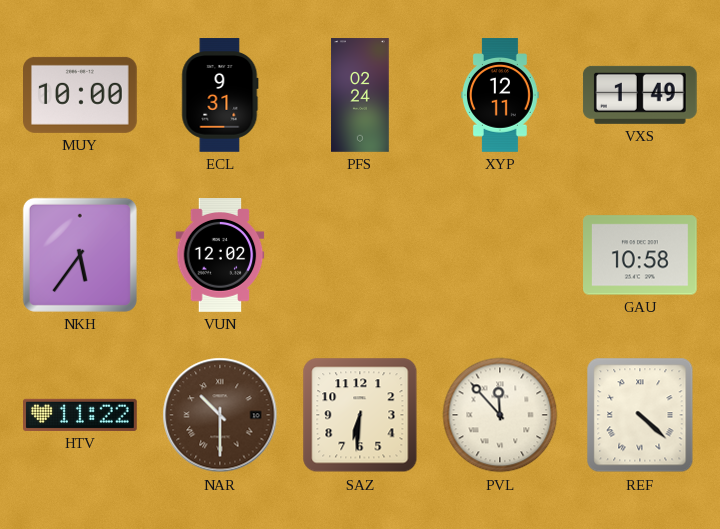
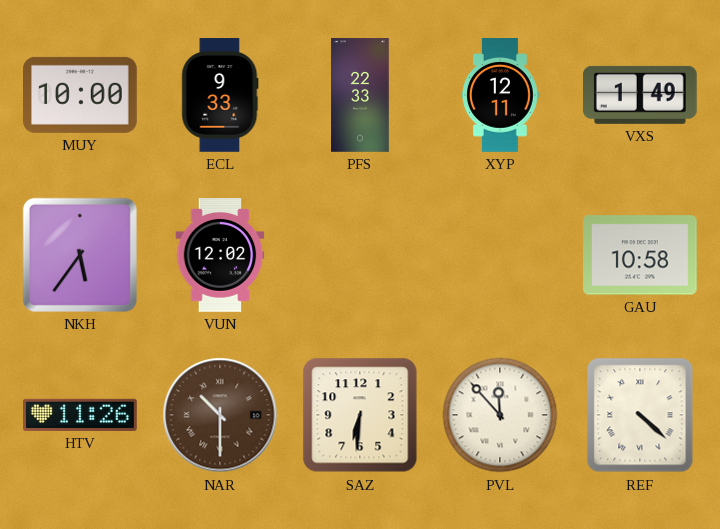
ECL: 9:31 -> 9:33 (220, 95)
PFS: 02:24 -> 22:33 (360, 95)
HTV: 11:22 -> 11:26 (81, 415)
